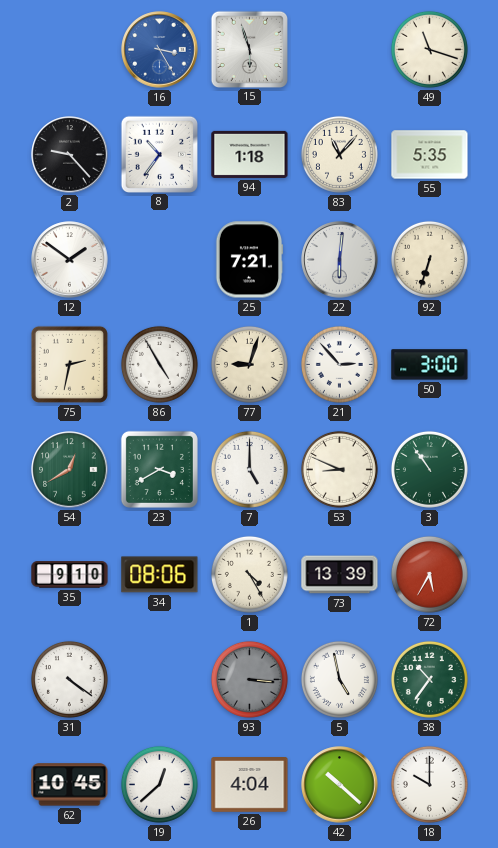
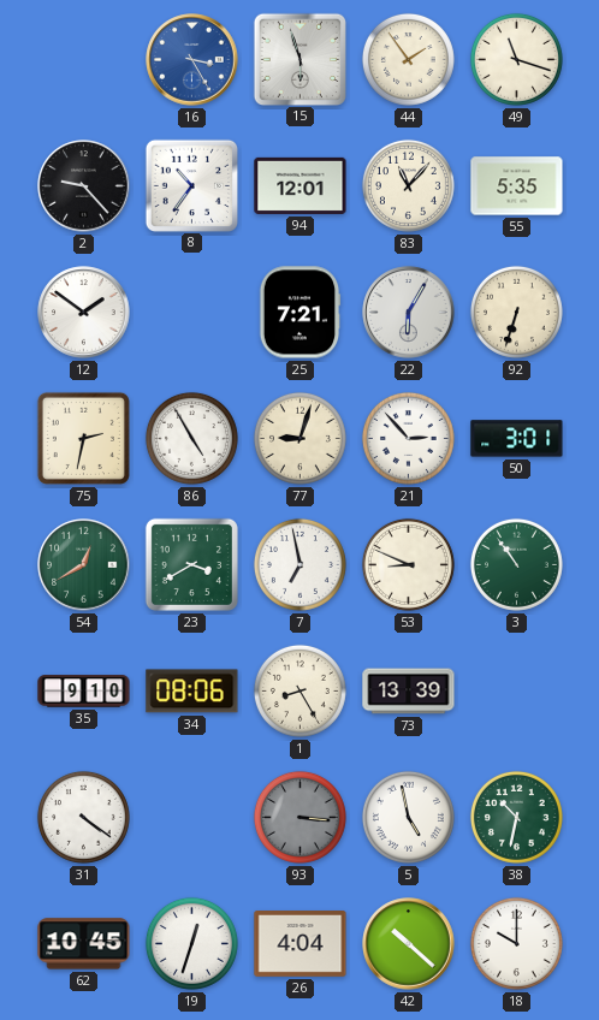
44: none -> 1:54 (408, 59)
94: 1:18 -> 12:01 (301, 185)
22: 6:01 -> 6:05 (409, 313)
50: 3:00 -> 3:01 (517, 439)
7: 5:00 -> 6:58 (299, 564)
1: 4:25 -> 8:25 (299, 690)
72: 5:35 -> none (429, 574)
38: 10:36 -> 10:32 (516, 817)
19: 12:38 -> 12:33 (191, 943)
